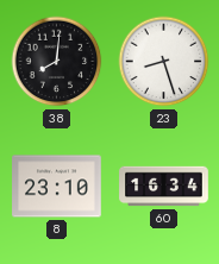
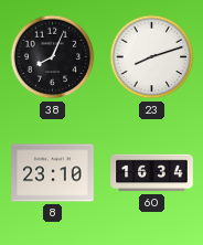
38: 8:01 -> 8:04 (53, 57)
23: 8:27 -> 8:12 (152, 57)
